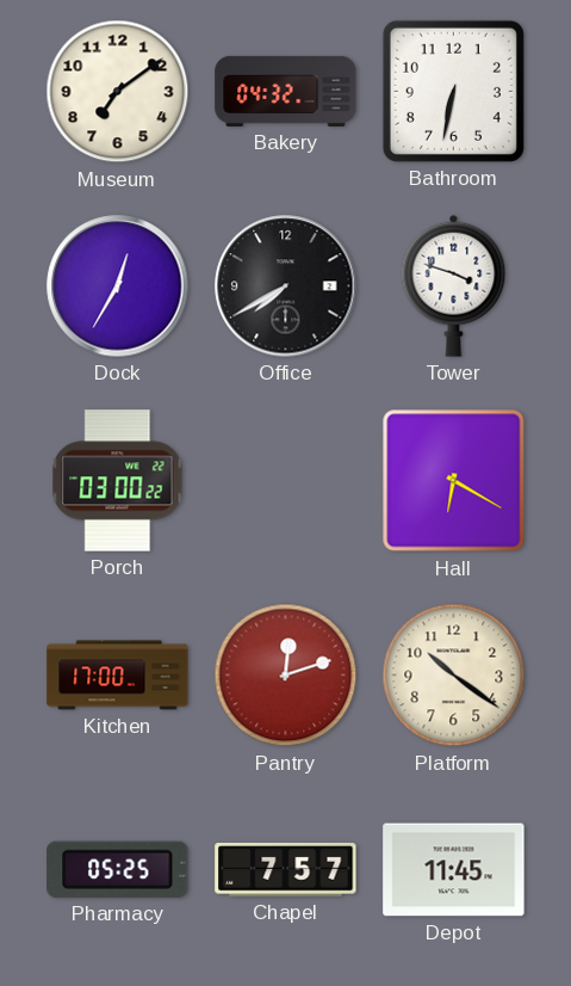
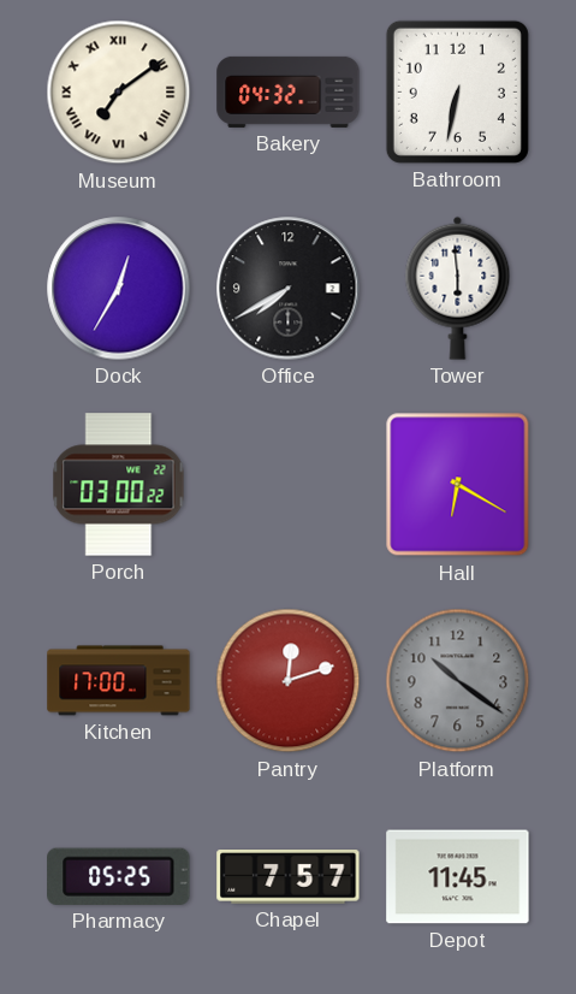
Museum numerals: Arabic -> Roman (119, 93)
Tower: 3:48 -> 5:59 (458, 288)
Platform dial: cream -> grey (458, 681)
